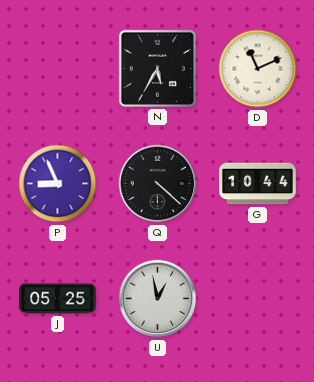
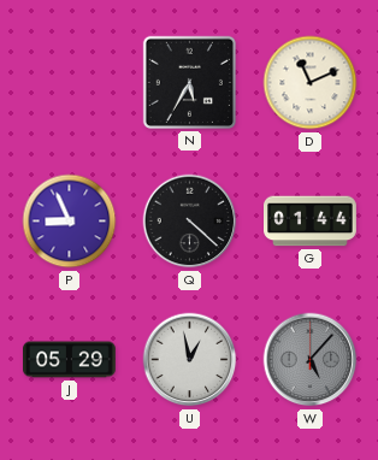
G: 10:44 -> 01:44 (311, 222)
J: 05:25 -> 05:29 (70, 360)
W: none -> 5:07 (311, 360)
